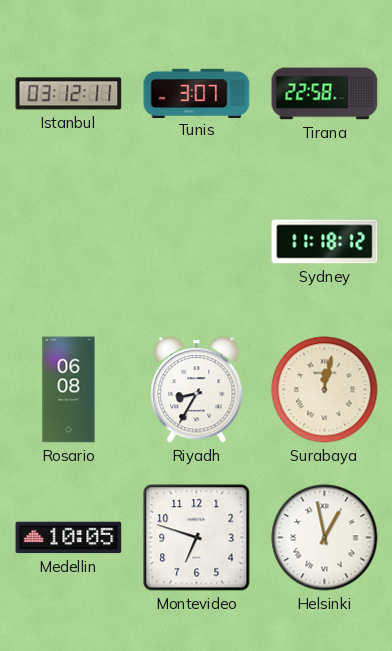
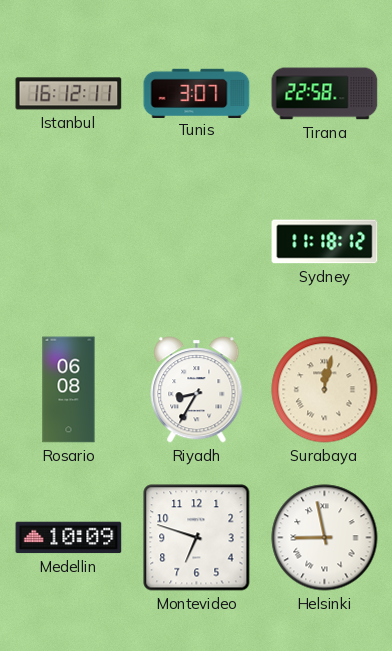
Istanbul: 03:12 -> 16:12 (69, 94)
Medellin: 10:05 -> 10:09 (69, 538)
Helsinki: 12:58 -> 8:58 (325, 538)
